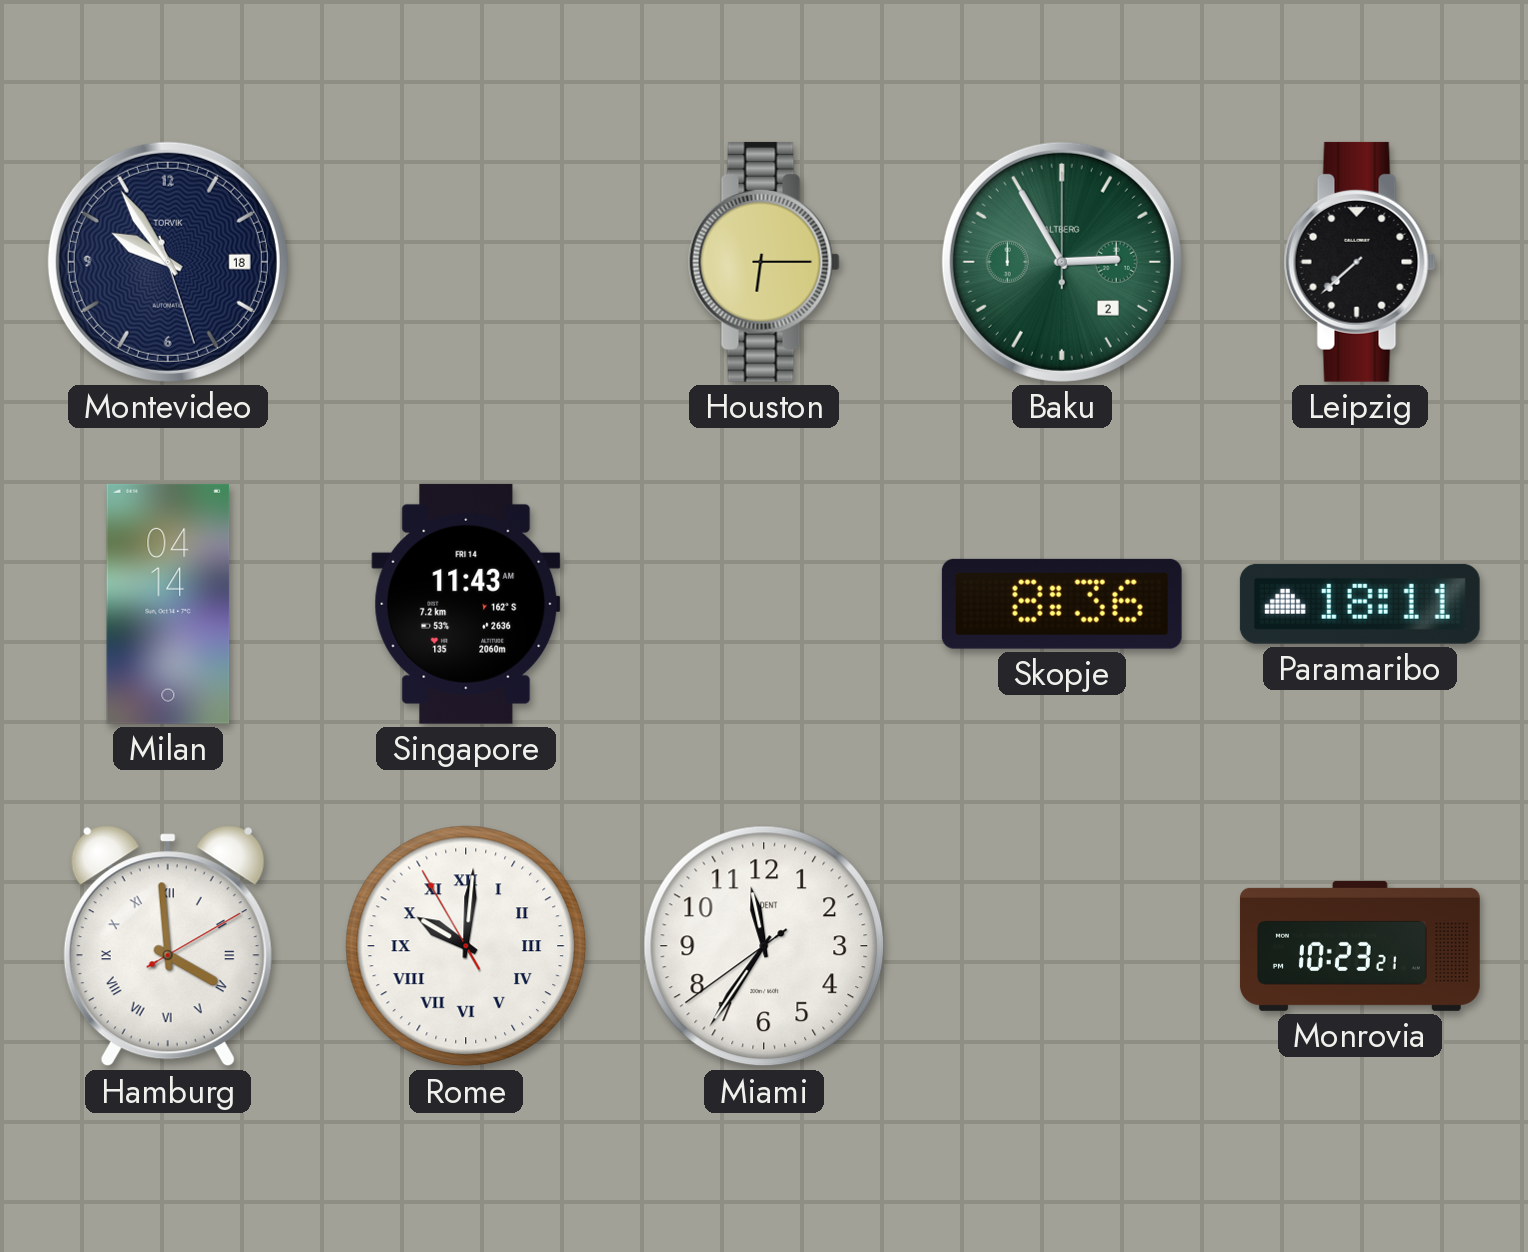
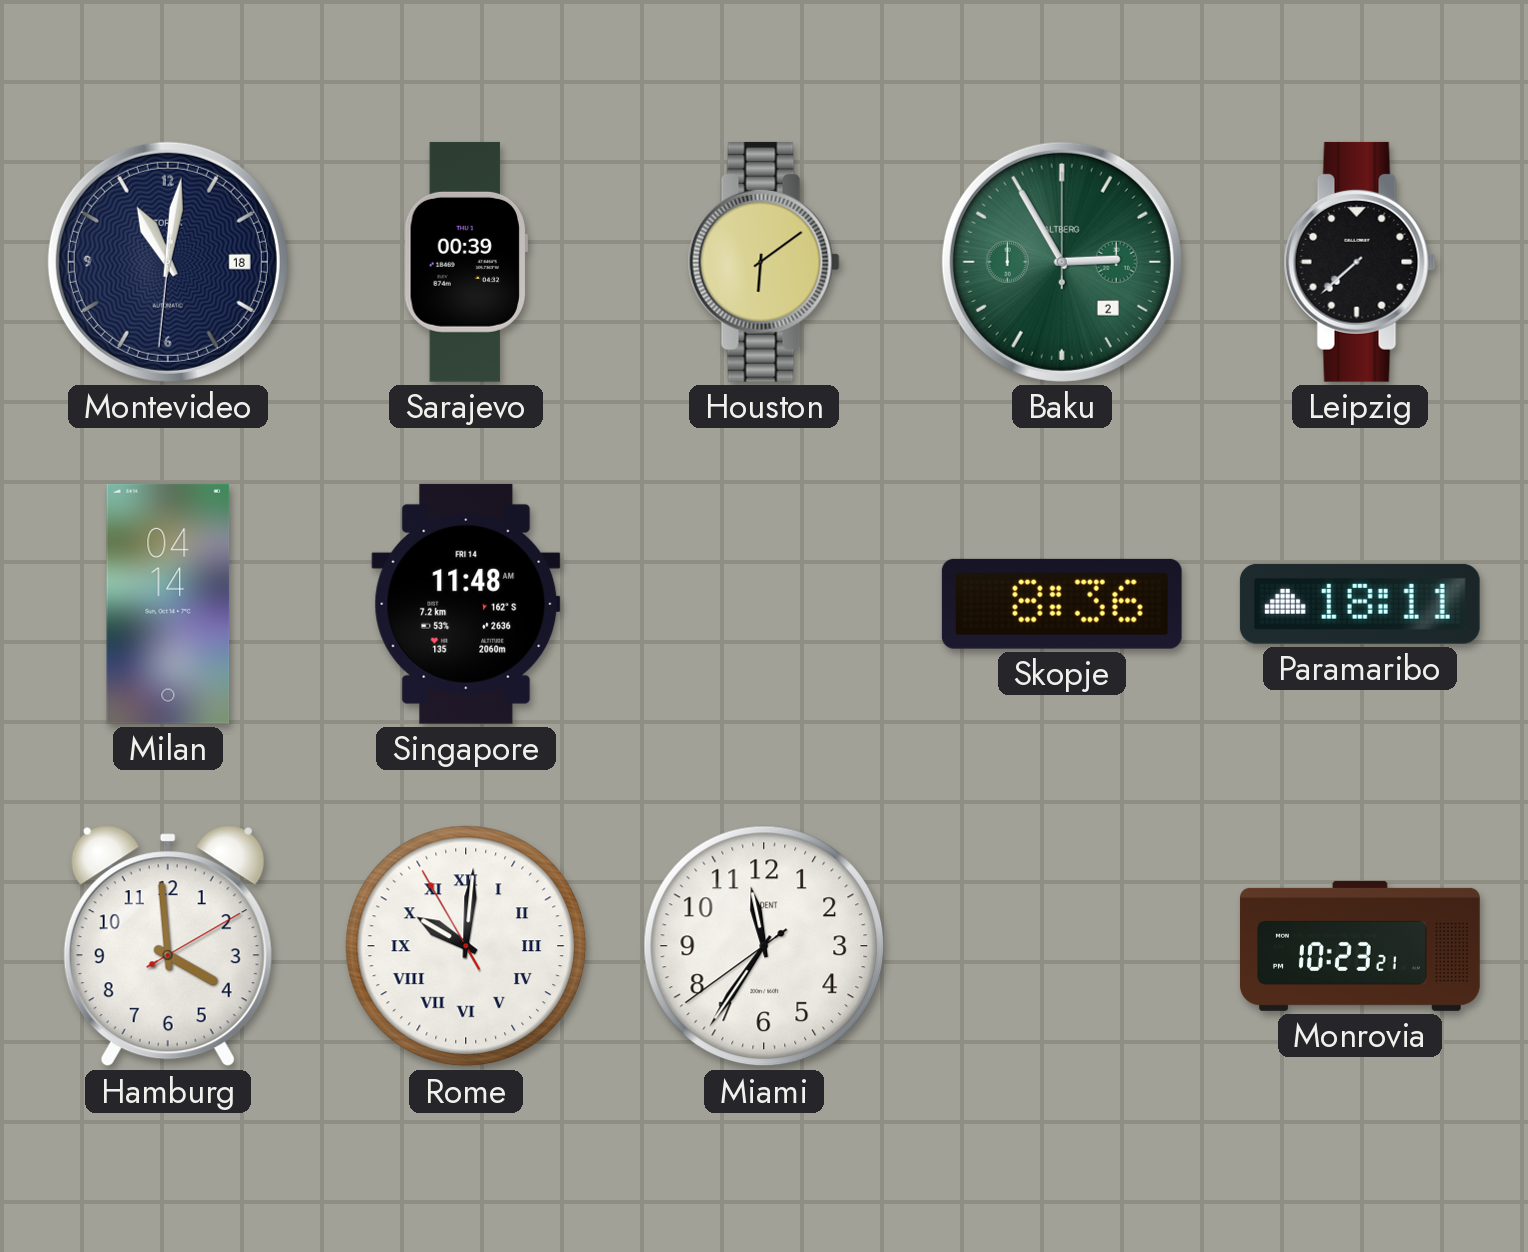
Montevideo: 9:54 -> 11:01 (168, 262)
Sarajevo: none -> 00:39 (465, 262)
Houston: 6:15 -> 6:09 (764, 262)
Singapore: 11:43 -> 11:48 (466, 604)
Hamburg numerals: Roman -> Arabic (168, 946)
